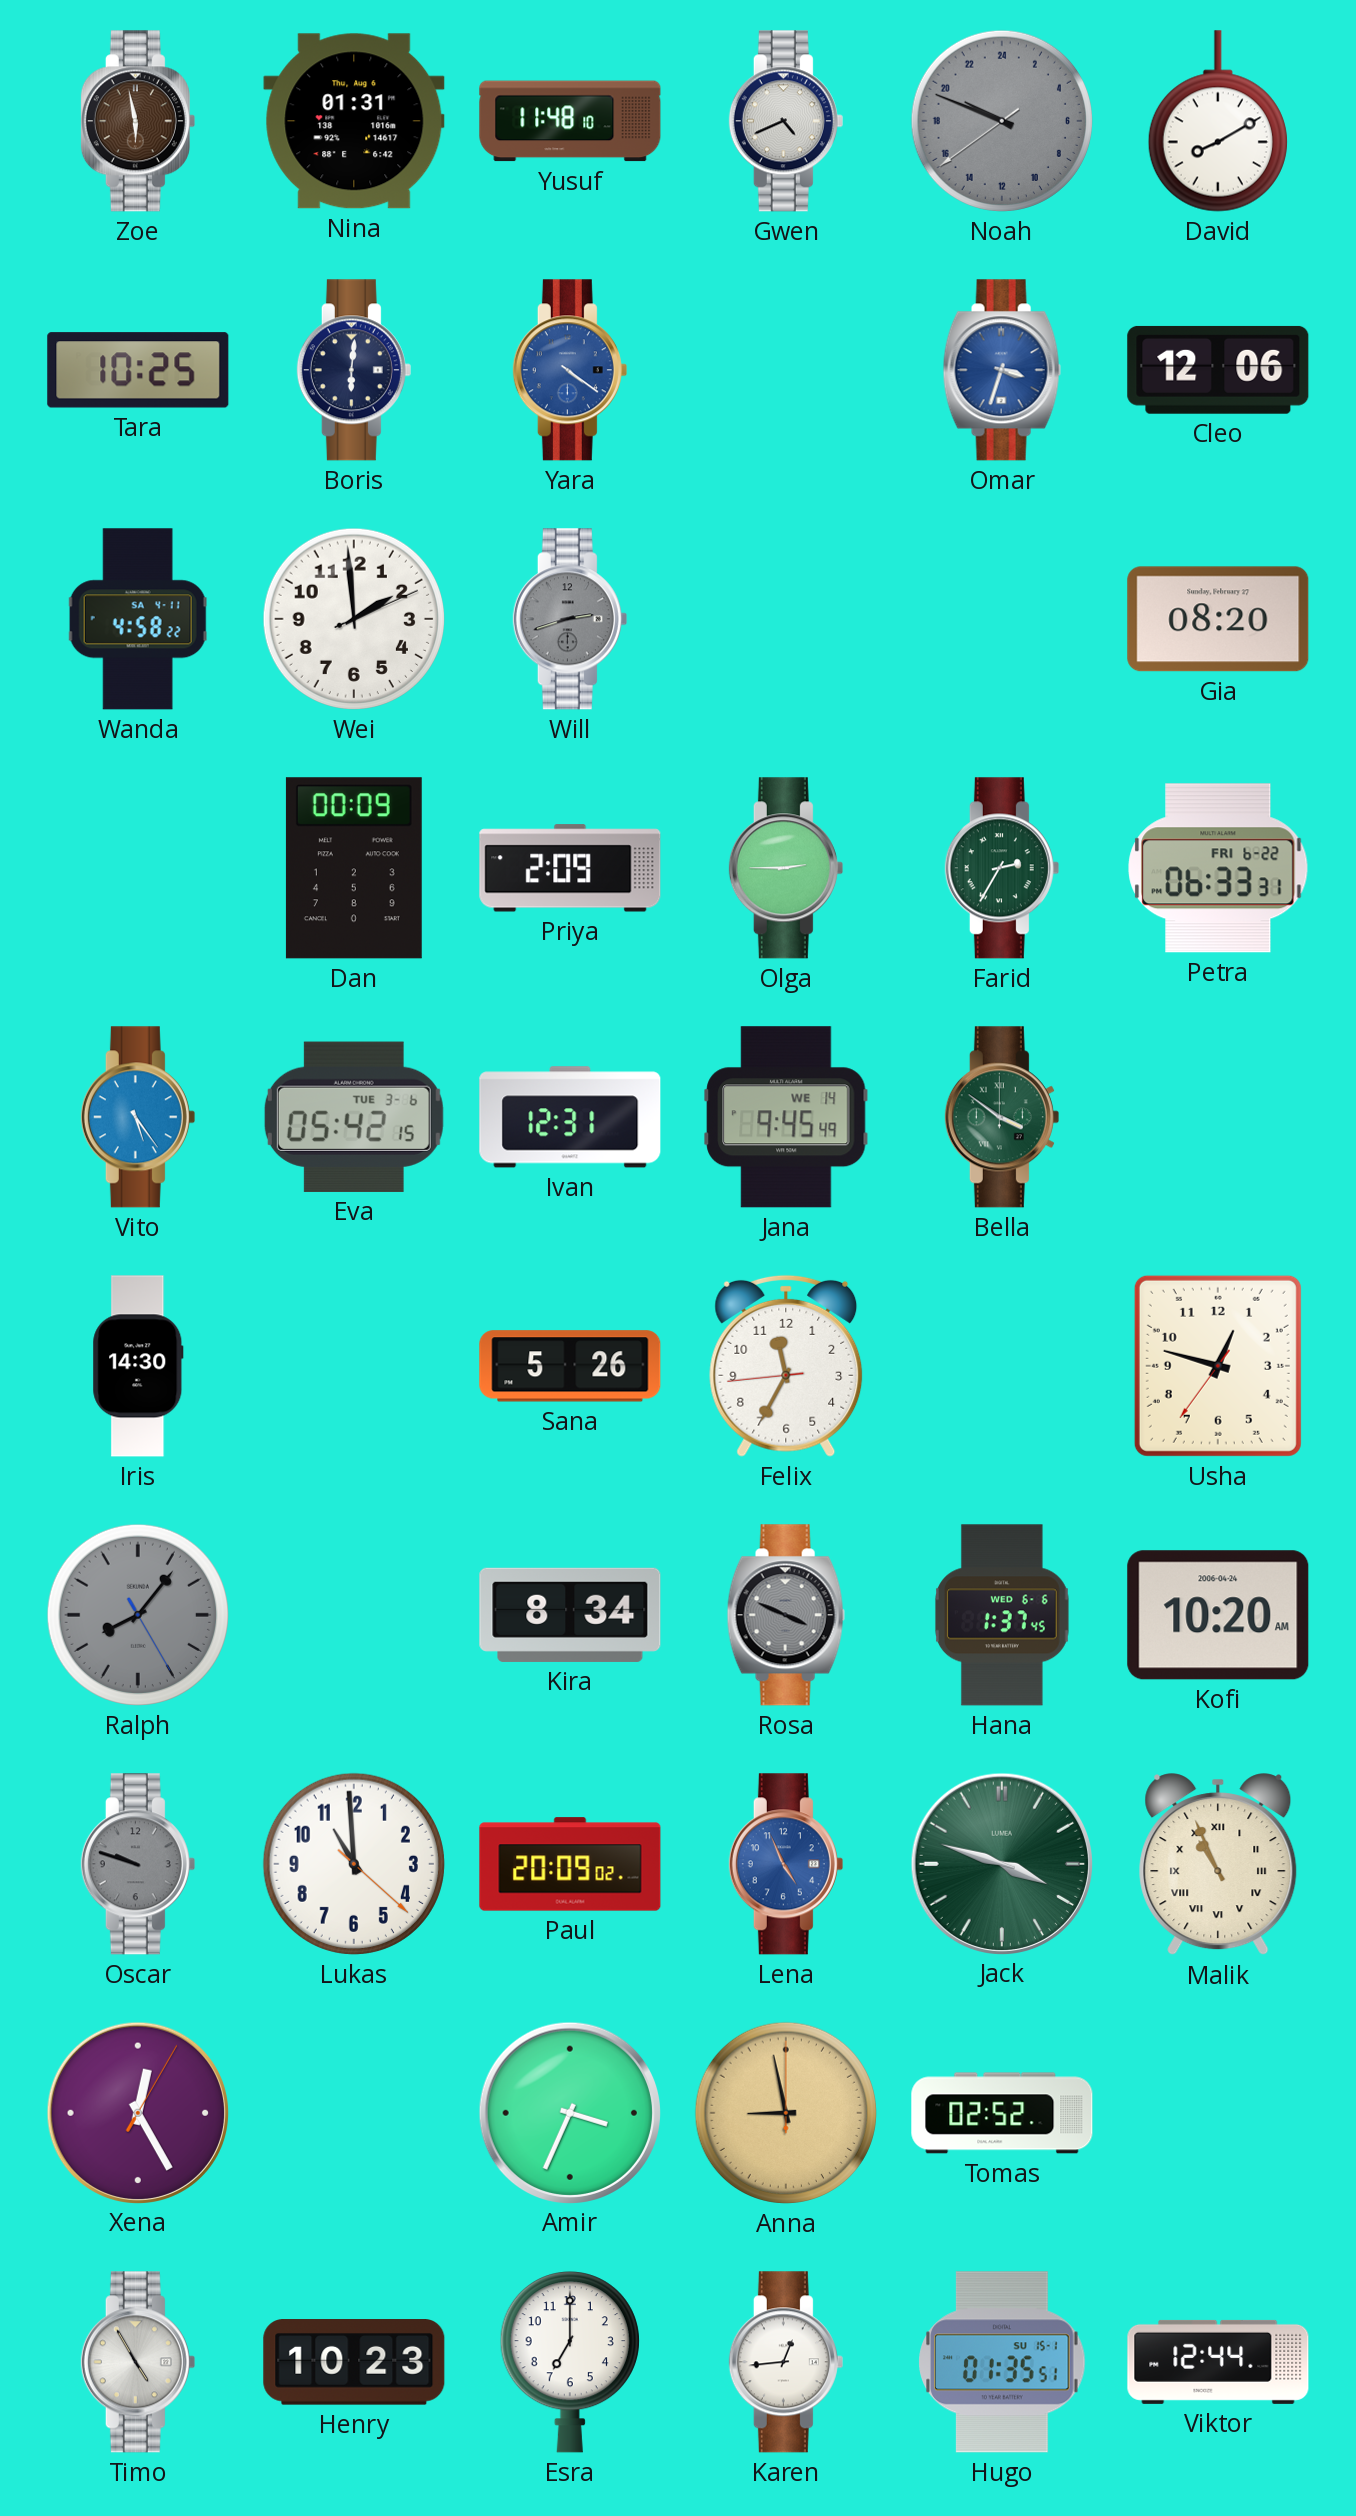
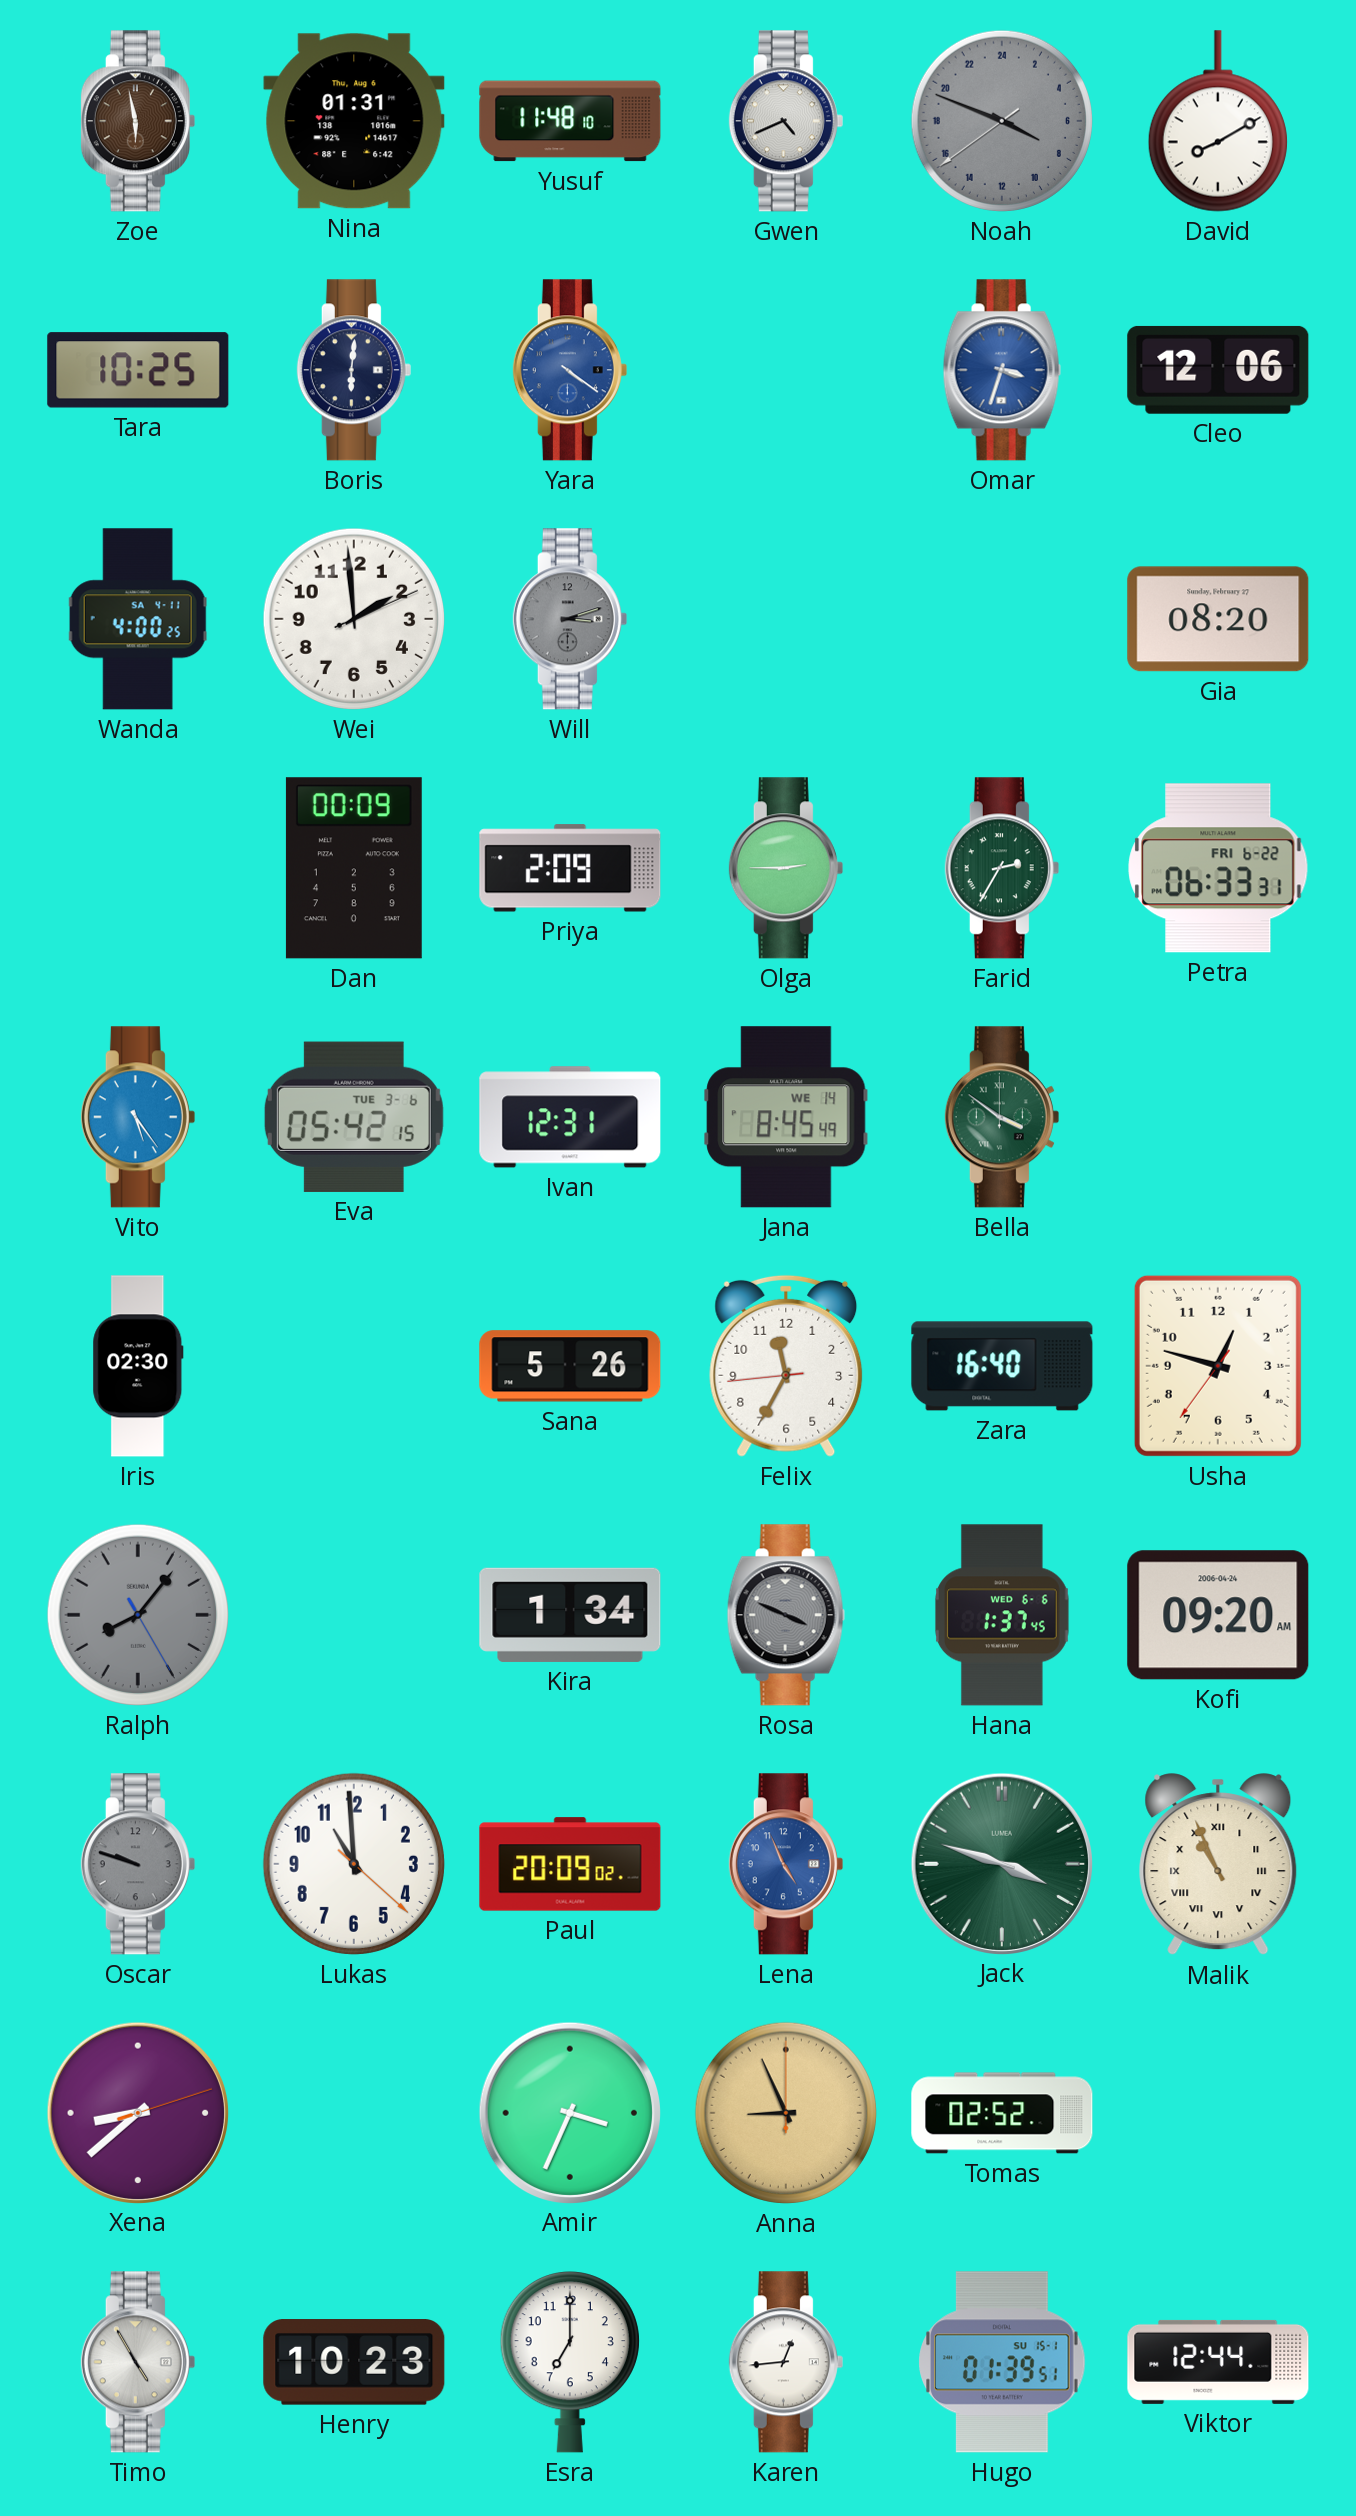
Noah: 19:48 -> 7:48 (1002, 121)
Wanda: 4:58 -> 4:00 (138, 619)
Will: 2:42 -> 3:12 (570, 619)
Jana: 9:45 -> 8:45 (786, 1117)
Iris: 14:30 -> 02:30 (138, 1366)
Zara: none -> 16:40 (1002, 1366)
Kira: 8:34 -> 1:34 (570, 1615)
Kofi: 10:20 -> 09:20 (1218, 1615)
Xena: 12:25 -> 8:38 (137, 2112)
Anna: 8:58 -> 8:56 (786, 2113)
Hugo: 01:35 -> 01:39 (1002, 2362)
